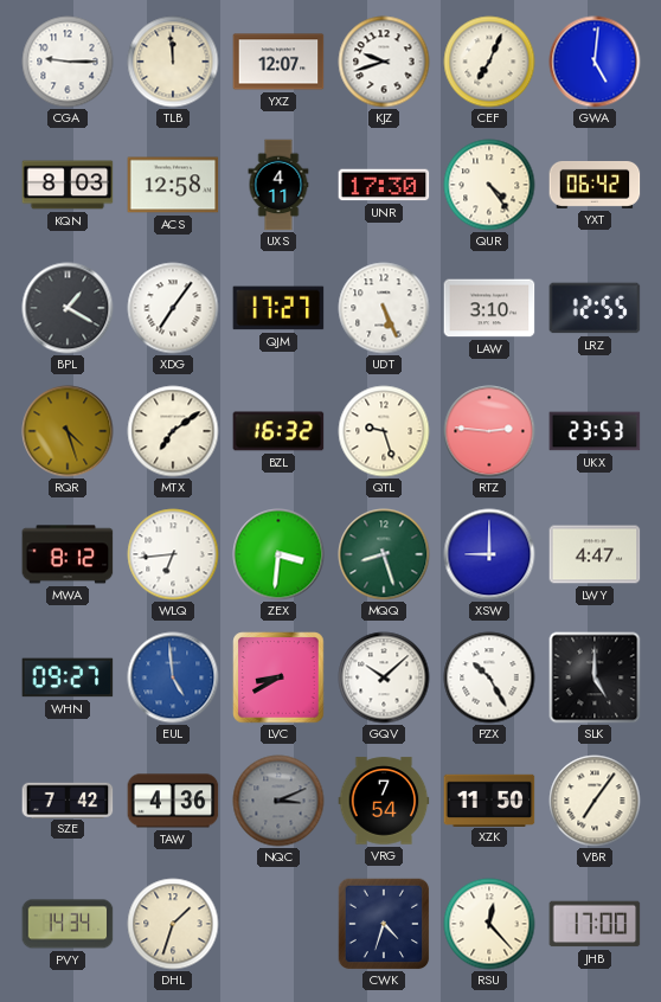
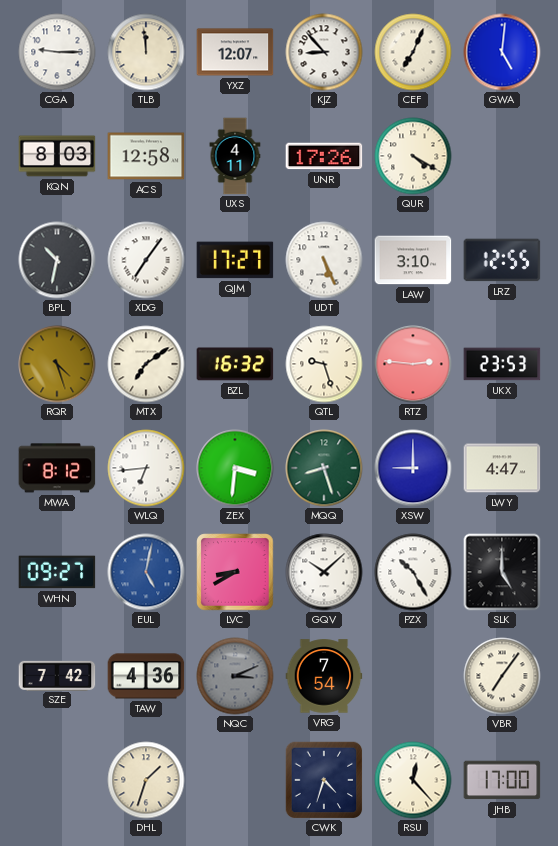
KJZ: 9:42 -> 8:53 (324, 52)
UNR: 17:30 -> 17:26 (324, 156)
QUR: 4:24 -> 4:20 (413, 156)
YXT: 06:42 -> none (595, 185)
BPL: 1:20 -> 10:32 (57, 260)
EUL: 4:59 -> 5:02 (146, 572)
XZK: 11:50 -> none (489, 799)
PVY: 14:34 -> none (68, 924)
